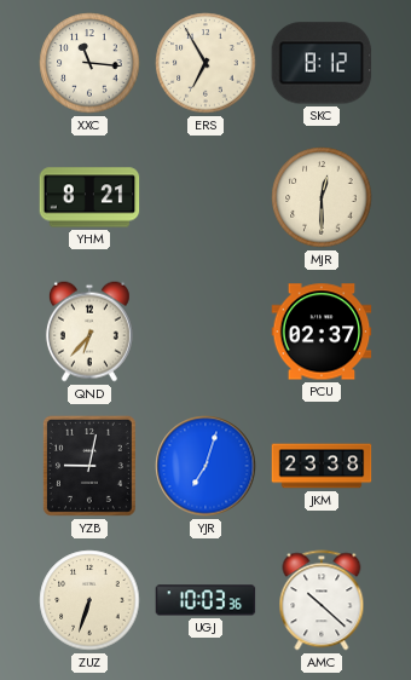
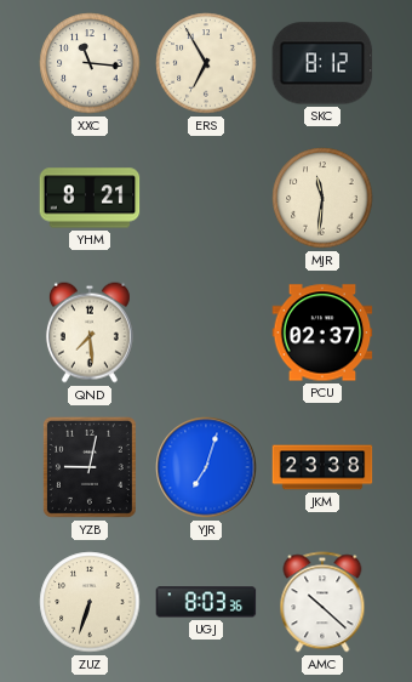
MJR: 12:30 -> 11:31 (322, 198)
QND: 6:37 -> 7:29 (90, 333)
UGJ: 10:03 -> 8:03 (206, 602)
